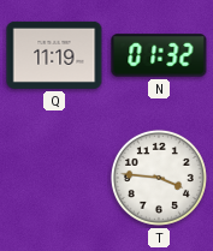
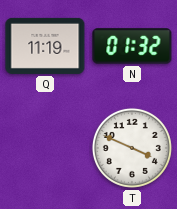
T: 3:46 -> 3:49 (132, 148)
